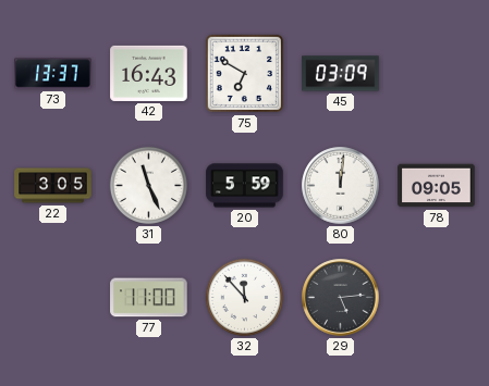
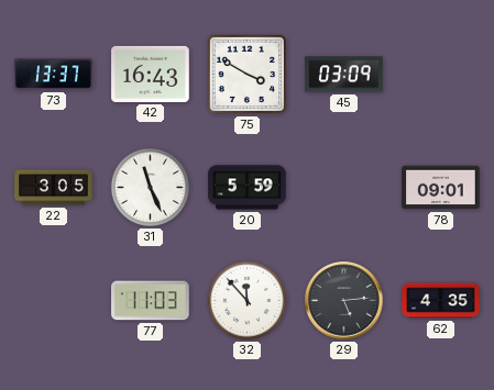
75: 6:50 -> 3:50 (248, 75)
80: 12:01 -> none (341, 186)
78: 09:05 -> 09:01 (441, 188)
77: 11:00 -> 11:03 (151, 301)
62: none -> 4:35 (441, 301)
